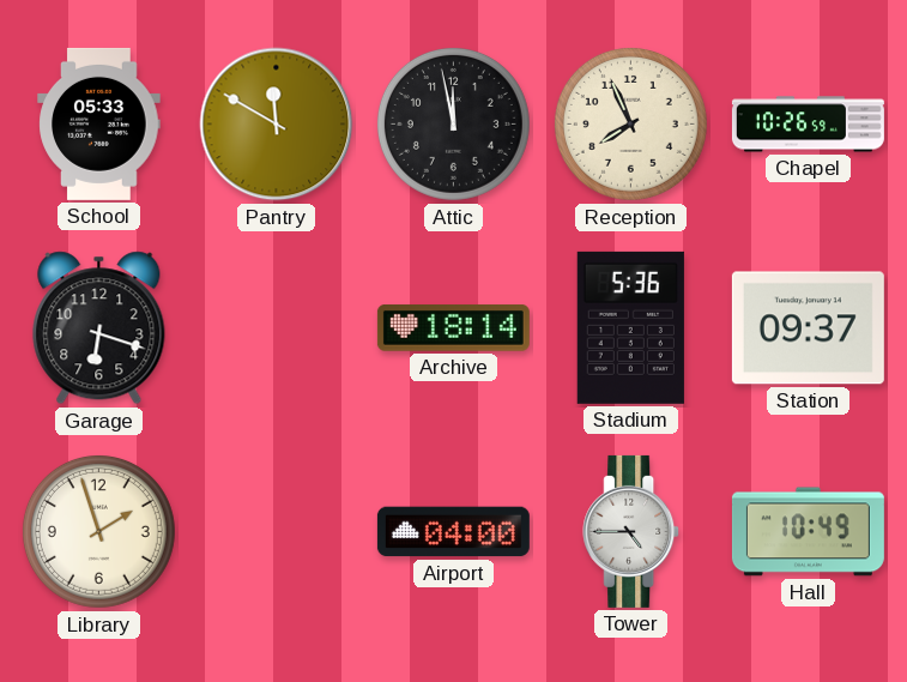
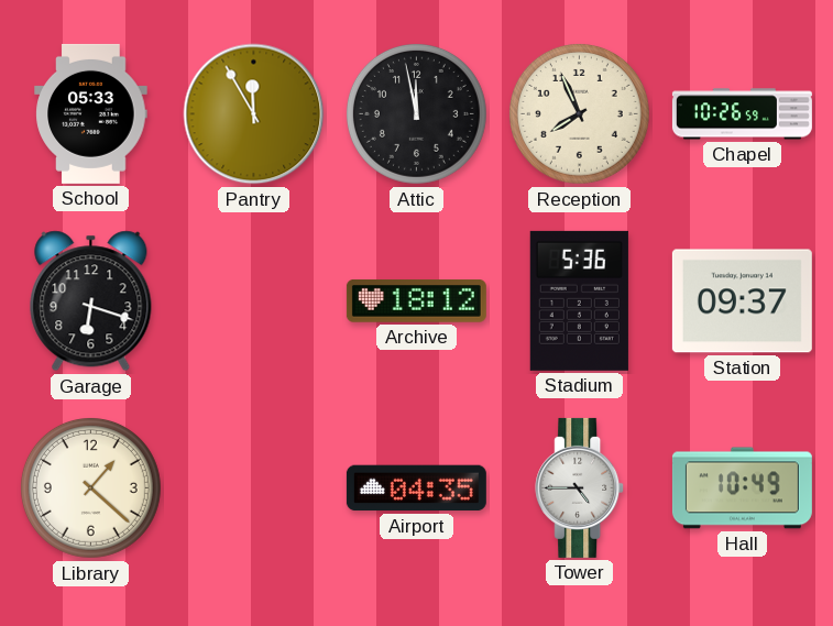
Pantry: 11:50 -> 11:55 (254, 114)
Archive: 18:14 -> 18:12 (416, 301)
Library: 1:57 -> 1:22 (90, 487)
Airport: 04:00 -> 04:35 (416, 488)
